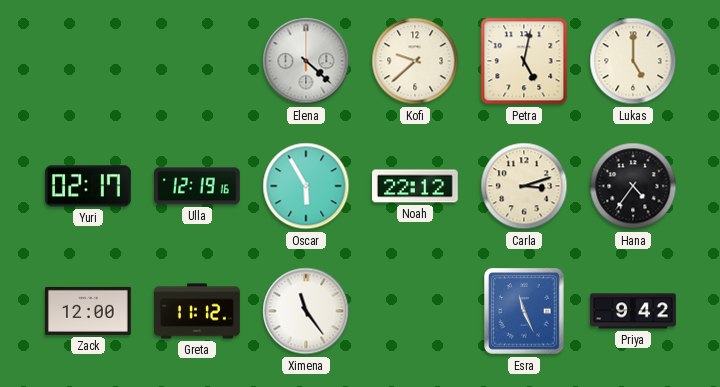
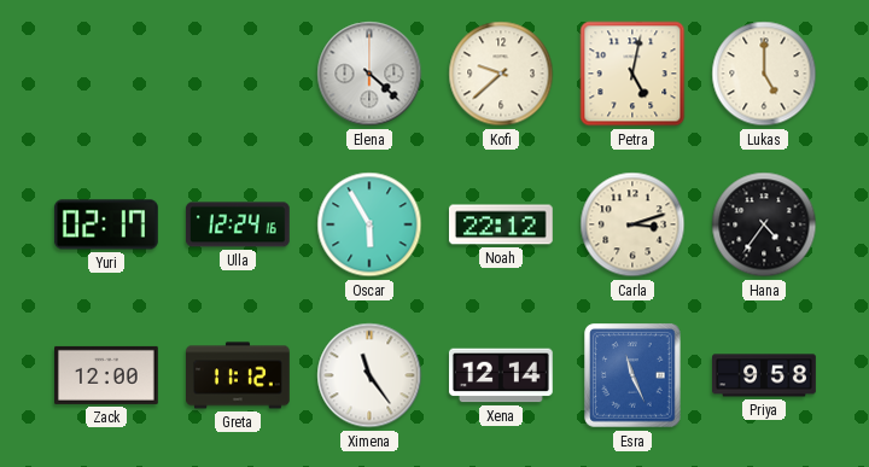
Ulla: 12:19 -> 12:24 (238, 224)
Xena: none -> 12:14 (501, 375)
Priya: 9:42 -> 9:58 (764, 375)
